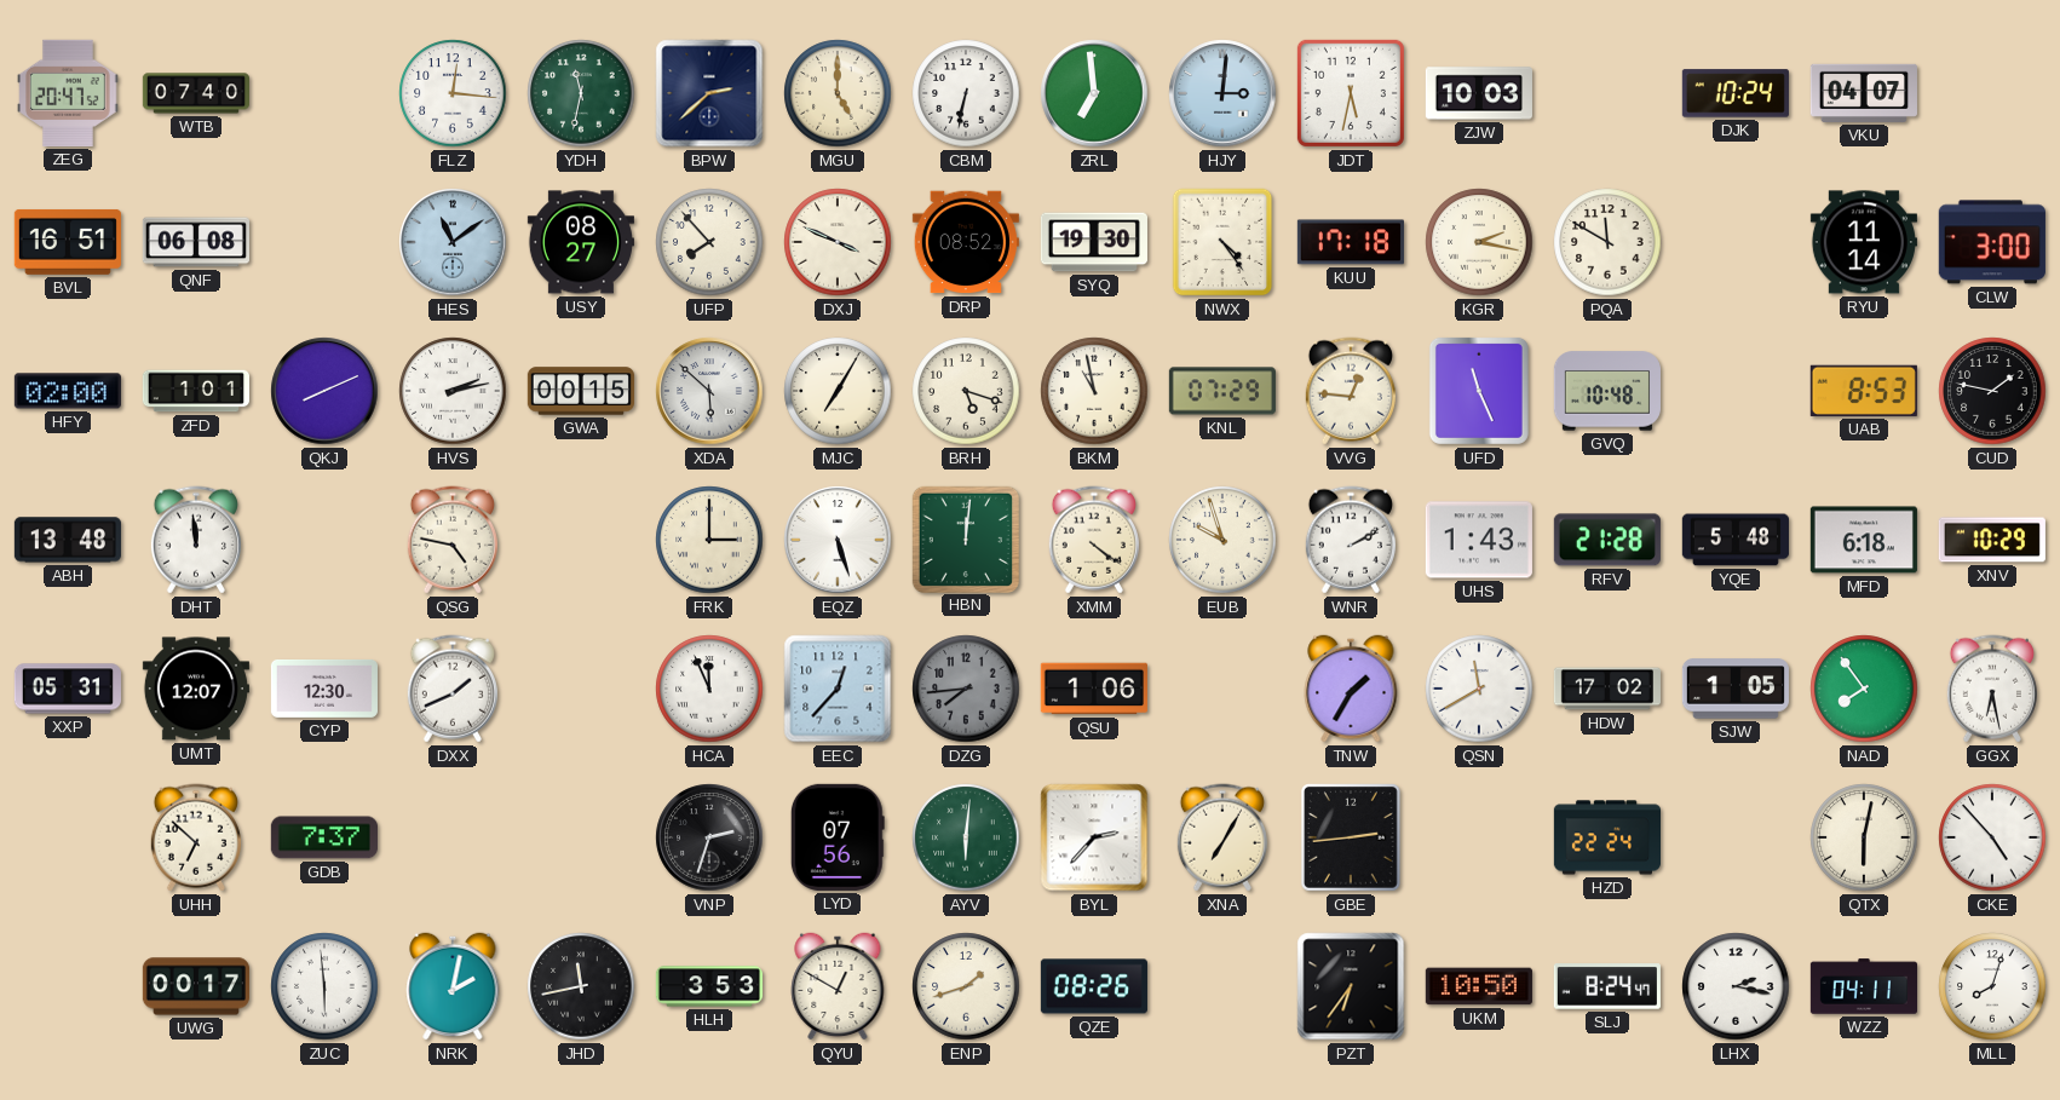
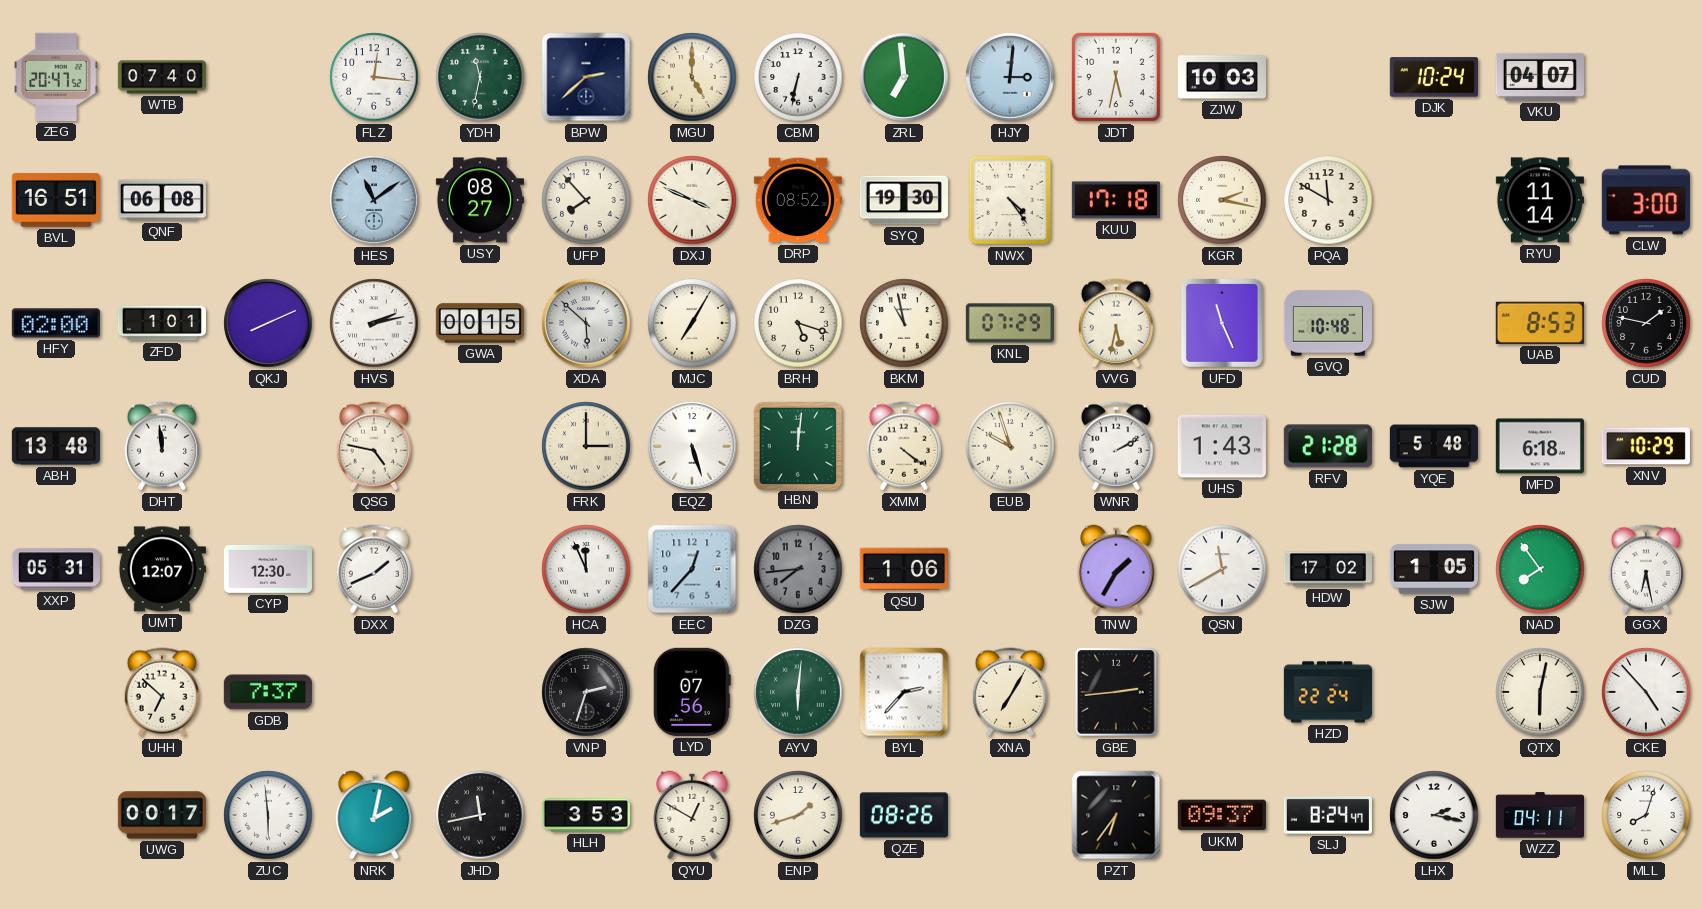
VVG: 12:46 -> 5:32 (1116, 323)
UKM: 10:50 -> 09:37 (1222, 815)
